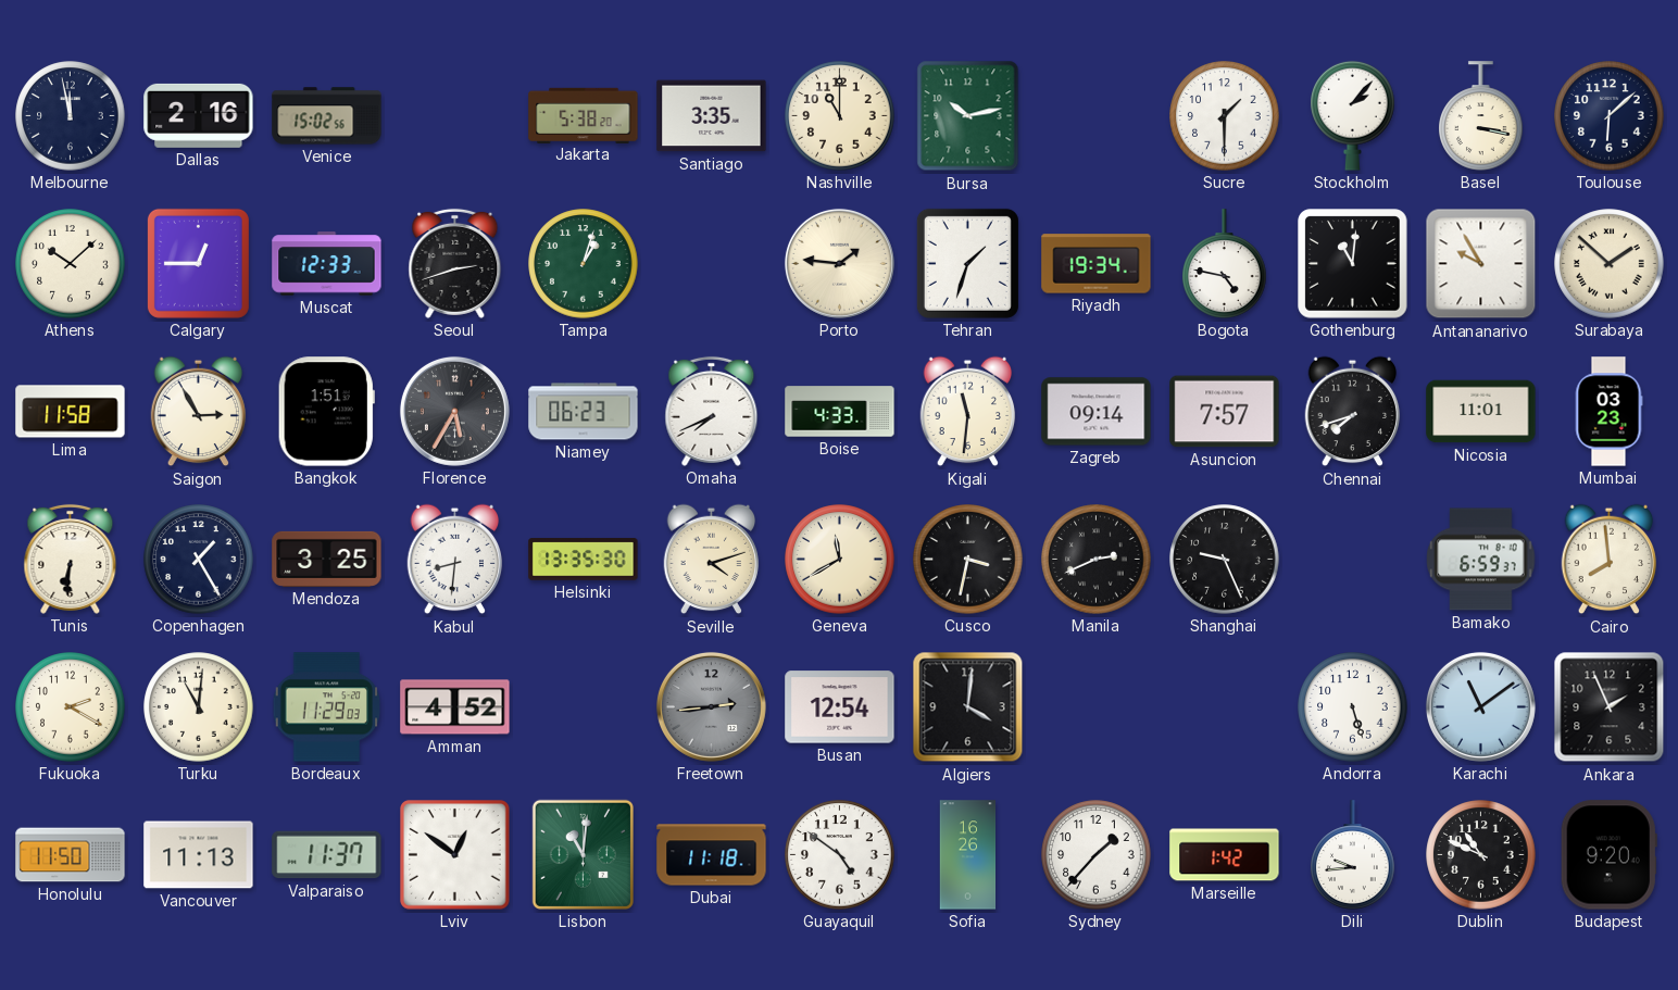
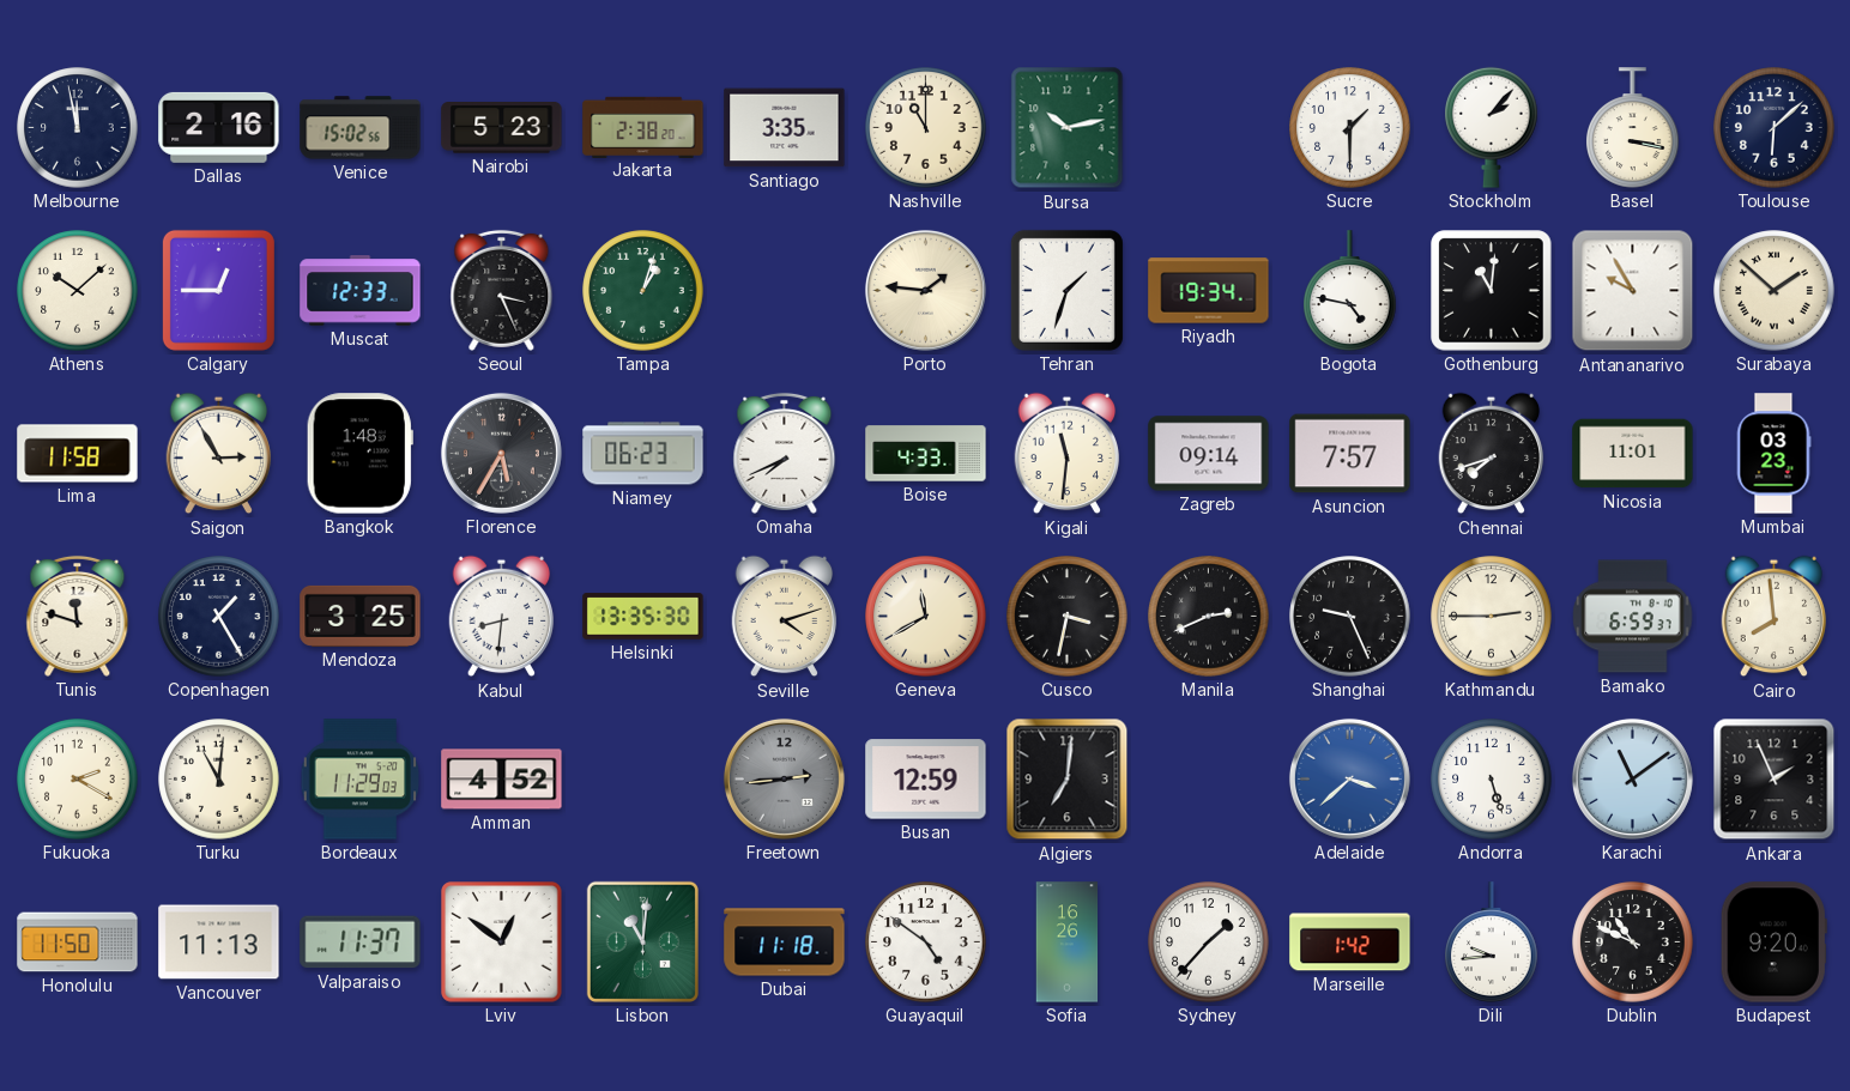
Nairobi: none -> 5:23 (502, 128)
Jakarta: 5:38 -> 2:38 (643, 127)
Seoul: 2:42 -> 3:26 (502, 290)
Bangkok: 1:51 -> 1:48 (359, 454)
Tunis: 6:31 -> 11:48 (78, 616)
Kathmandu: none -> 2:45 (1492, 617)
Busan: 12:54 -> 12:59 (926, 780)
Algiers: 4:01 -> 7:01 (1068, 780)
Adelaide: none -> 3:38 (1349, 778)
